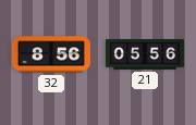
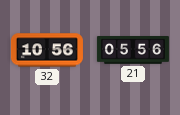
32: 8:56 -> 10:56 (47, 50)
